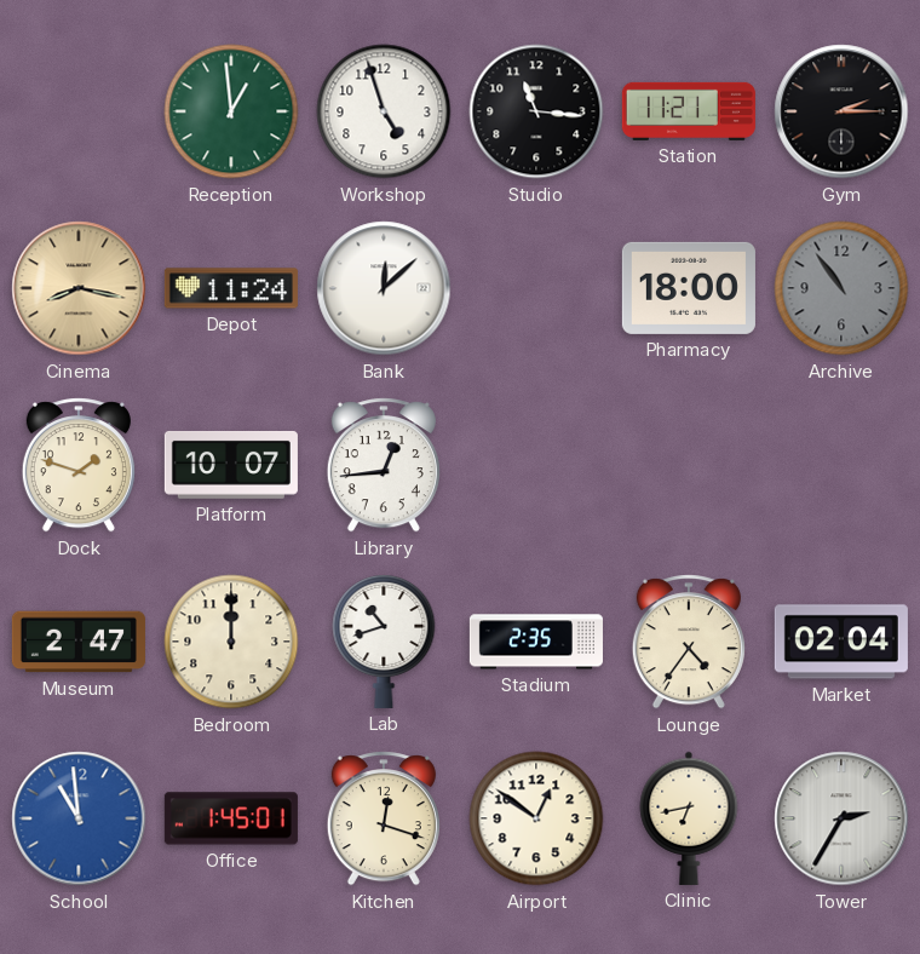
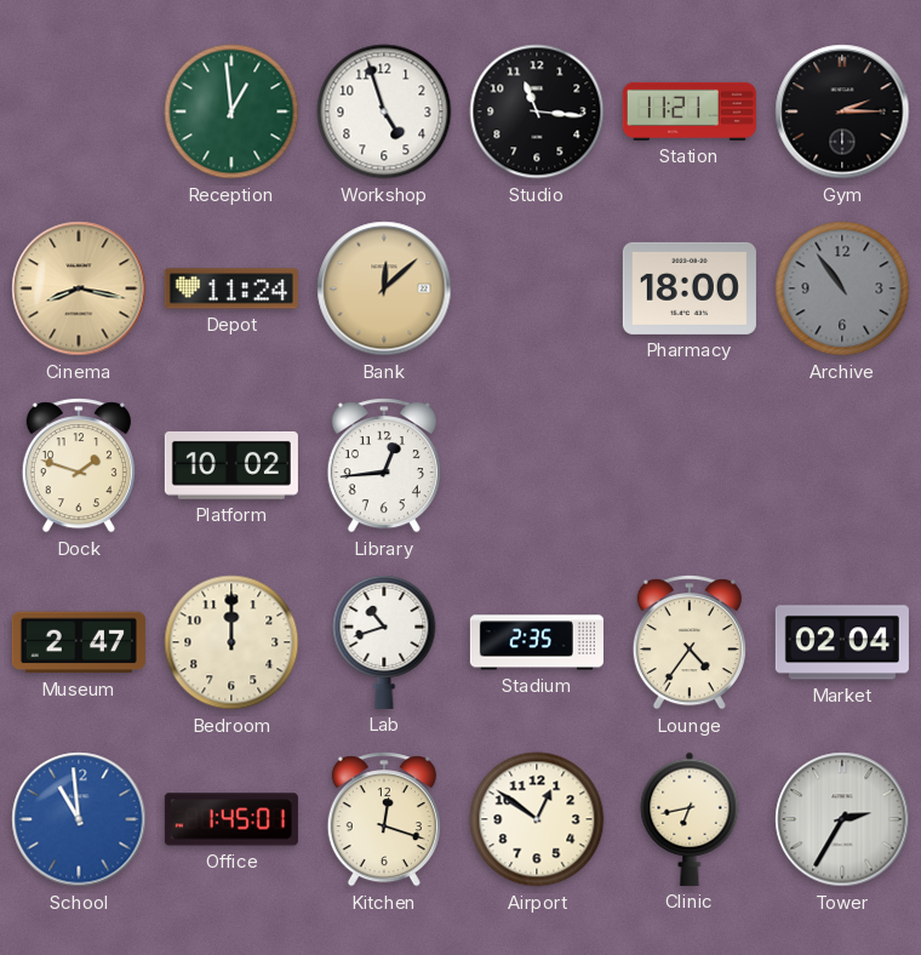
Bank dial: white -> champagne (384, 288)
Platform: 10:07 -> 10:02 (231, 465)
